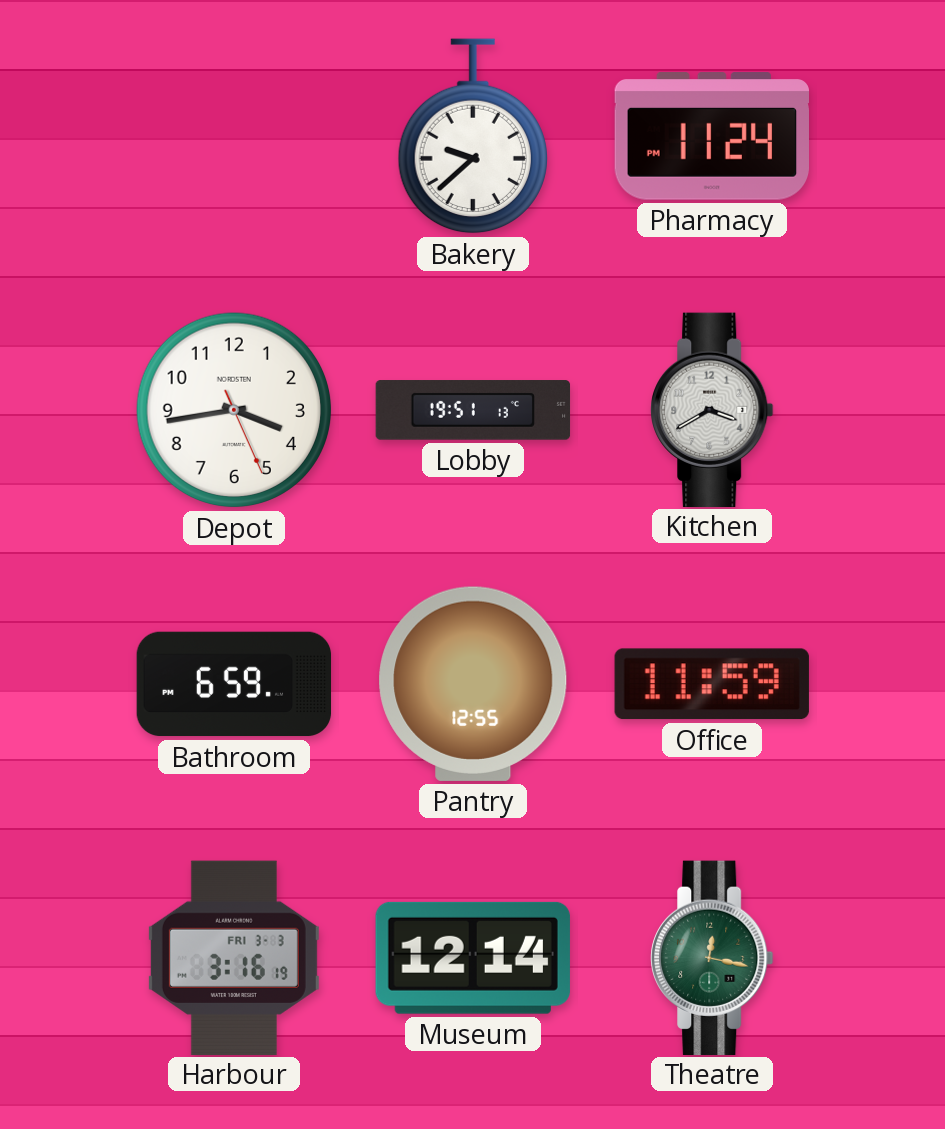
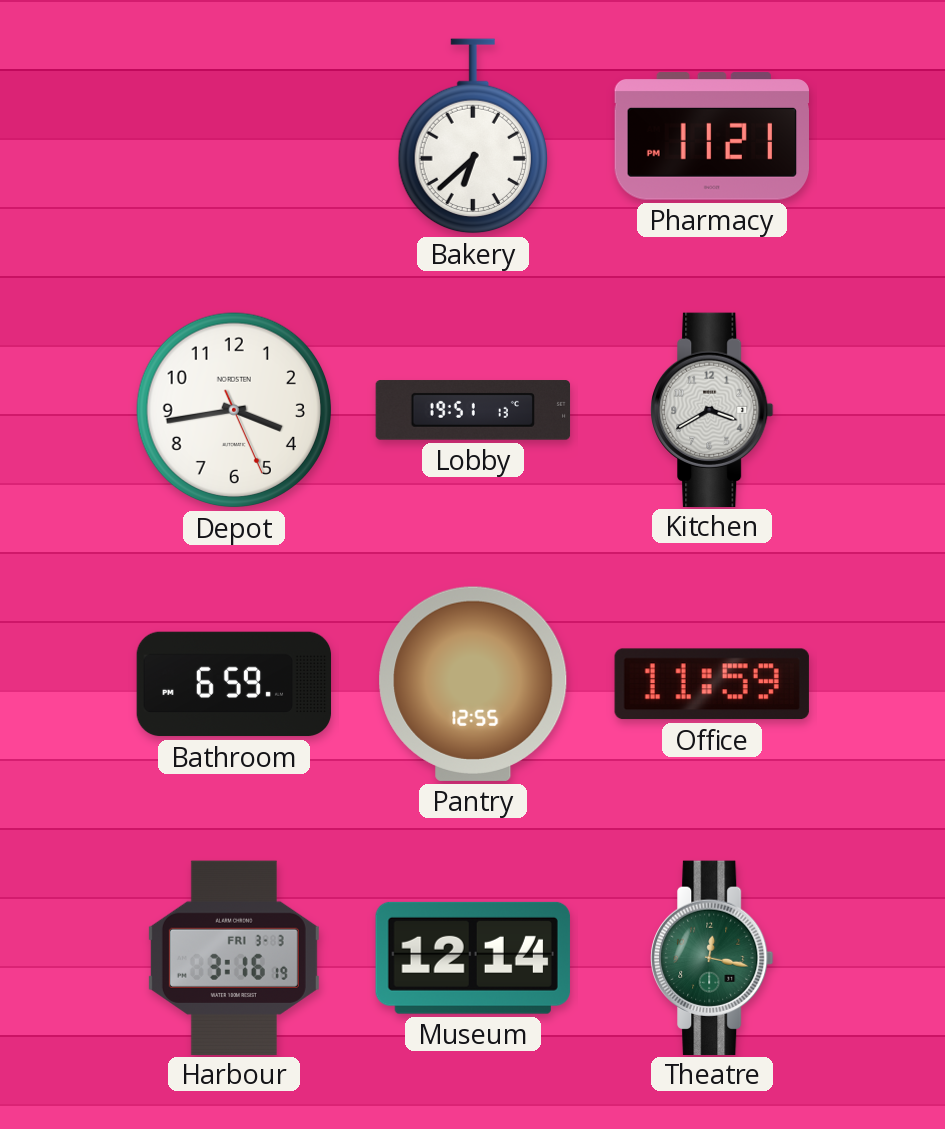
Bakery: 9:38 -> 6:38 (473, 136)
Pharmacy: 11:24 -> 11:21 (711, 136)
